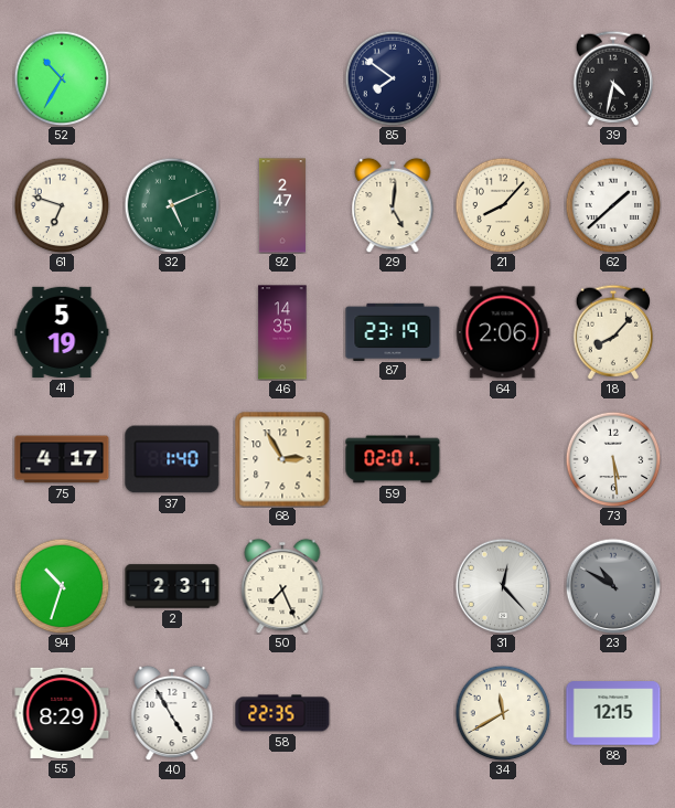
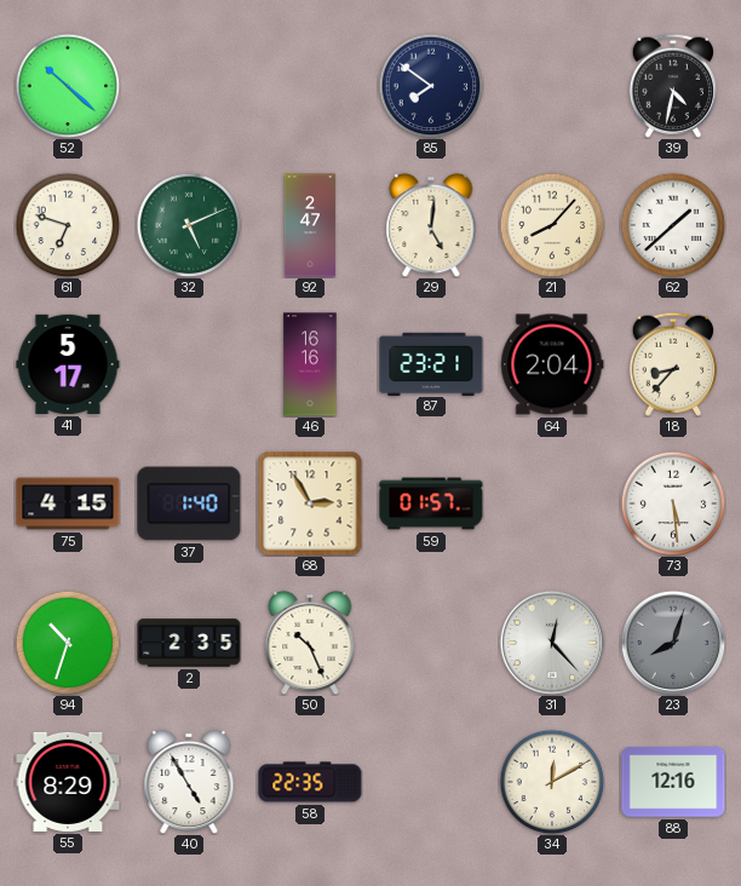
52: 10:35 -> 10:22 (68, 86)
41: 5:19 -> 5:17 (68, 364)
46: 14:35 -> 16:16 (310, 364)
87: 23:19 -> 23:21 (431, 363)
64: 2:06 -> 2:04 (552, 364)
18: 8:07 -> 8:37 (673, 364)
75: 4:17 -> 4:15 (68, 504)
59: 02:01 -> 01:57 (431, 504)
2: 2:31 -> 2:35 (189, 643)
50: 7:26 -> 10:26 (310, 643)
23: 10:50 -> 8:03 (673, 643)
34: 11:40 -> 12:10 (552, 782)
88: 12:15 -> 12:16 (673, 782)
